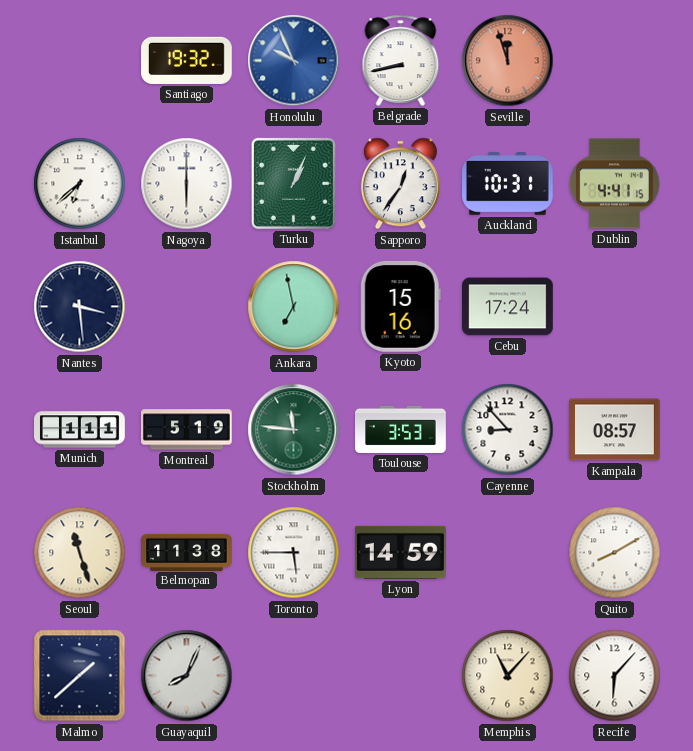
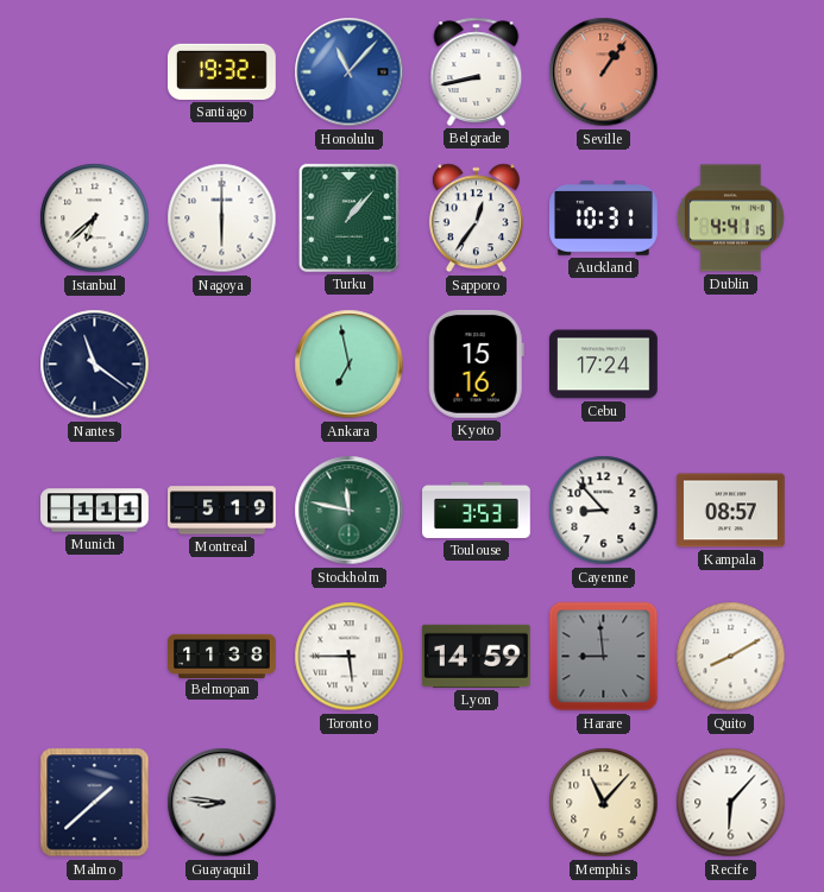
Honolulu: 9:56 -> 11:07 (350, 72)
Seville: 11:57 -> 1:06 (604, 72)
Turku: 1:04 -> 1:07 (348, 217)
Nantes: 3:29 -> 11:21 (95, 365)
Stockholm: 11:46 -> 11:47 (350, 511)
Seoul: 11:27 -> none (80, 553)
Harare: none -> 8:59 (604, 657)
Guayaquil: 8:04 -> 8:46 (222, 803)
